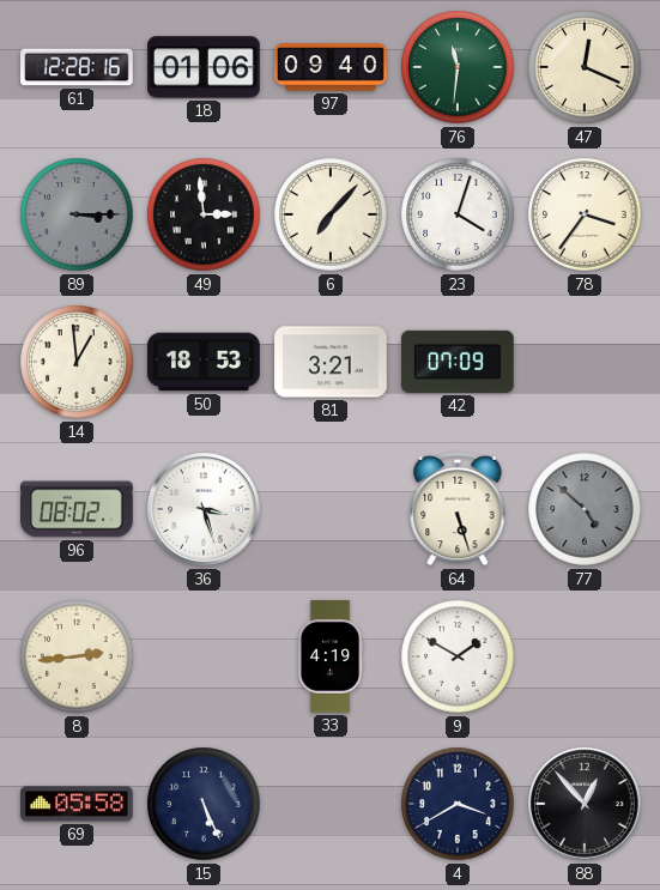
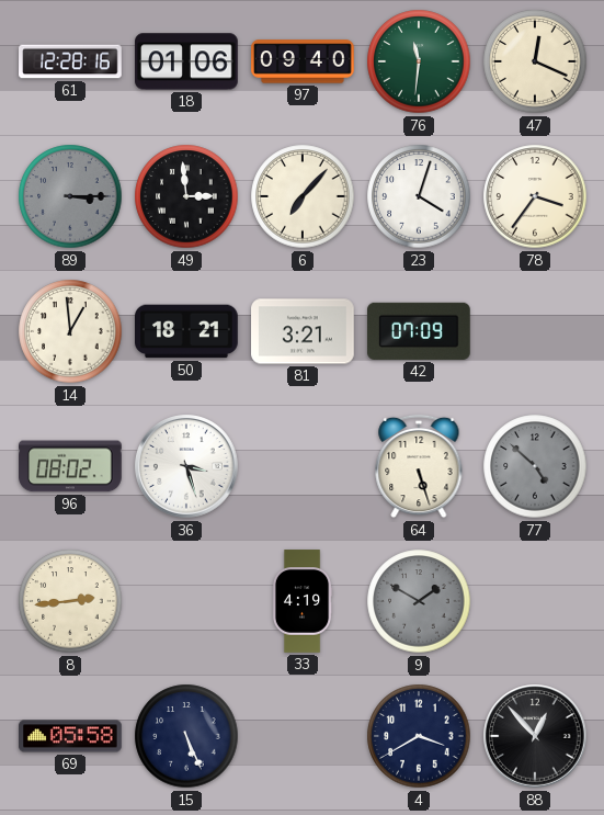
50: 18:53 -> 18:21 (187, 331)
9 dial: white -> grey (419, 601)
